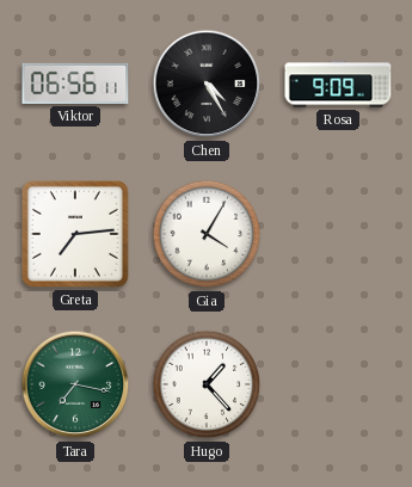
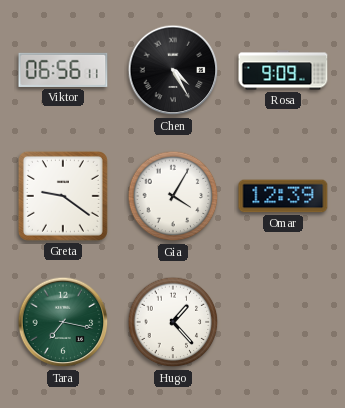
Greta: 7:14 -> 9:21 (63, 196)
Omar: none -> 12:39 (283, 196)
